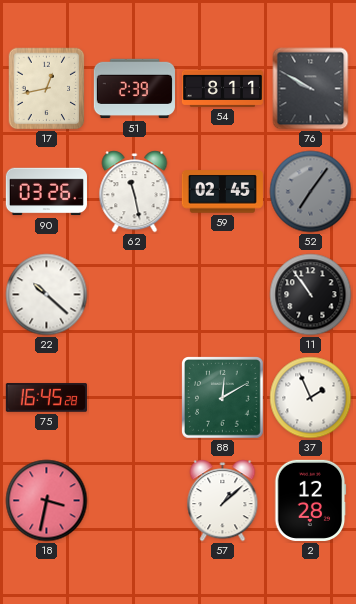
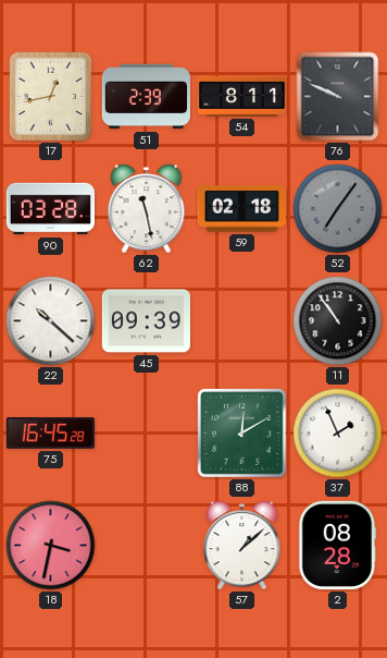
76: 9:50 -> 9:49 (338, 97)
90: 03:26 -> 03:28 (50, 209)
59: 02:45 -> 02:18 (241, 209)
45: none -> 09:39 (146, 321)
2: 12:28 -> 08:28 (337, 545)
